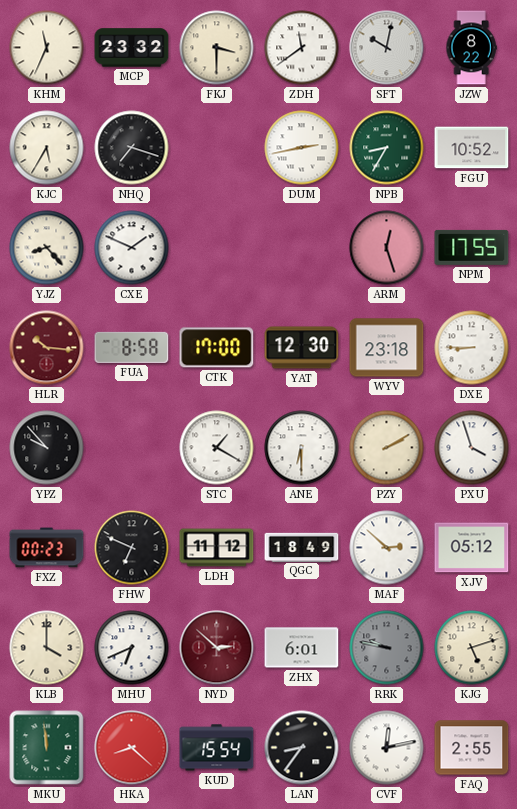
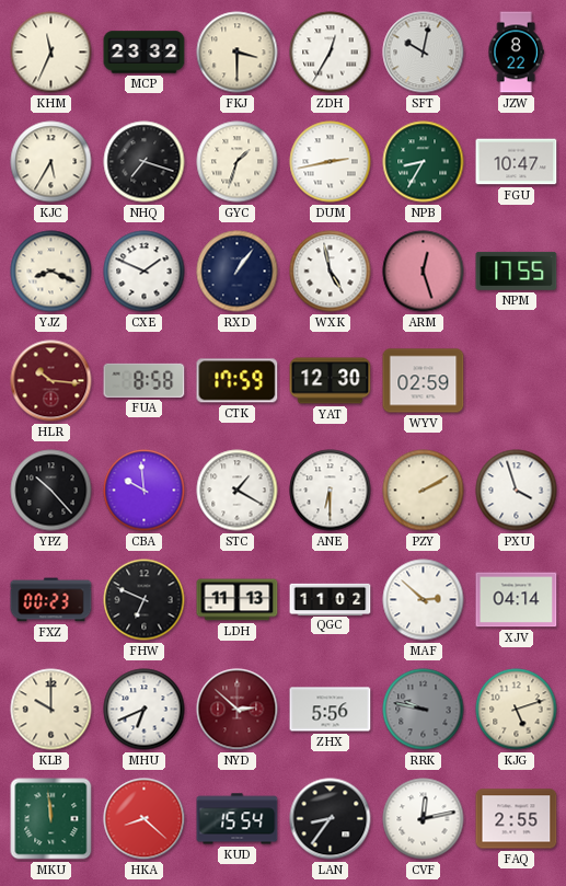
ZDH: 11:39 -> 12:35 (331, 53)
GYC: none -> 1:33 (238, 162)
FGU: 10:52 -> 10:47 (517, 162)
YJZ: 8:23 -> 8:19 (51, 272)
RXD: none -> 1:06 (238, 272)
WXK: none -> 4:58 (331, 272)
CTK: 17:00 -> 17:59 (238, 381)
WYV: 23:18 -> 02:59 (424, 381)
DXE: 8:45 -> none (472, 348)
YPZ: 9:53 -> 10:23 (51, 491)
CBA: none -> 9:59 (145, 491)
LDH: 11:12 -> 11:13 (238, 600)
QGC: 18:49 -> 11:02 (331, 599)
XJV: 05:12 -> 04:14 (517, 600)
KLB: 4:00 -> 10:00 (51, 710)
ZHX: 6:01 -> 5:56 (331, 710)
